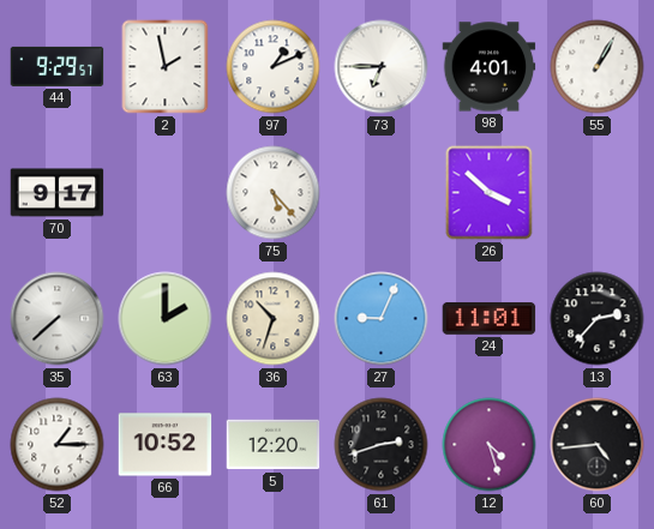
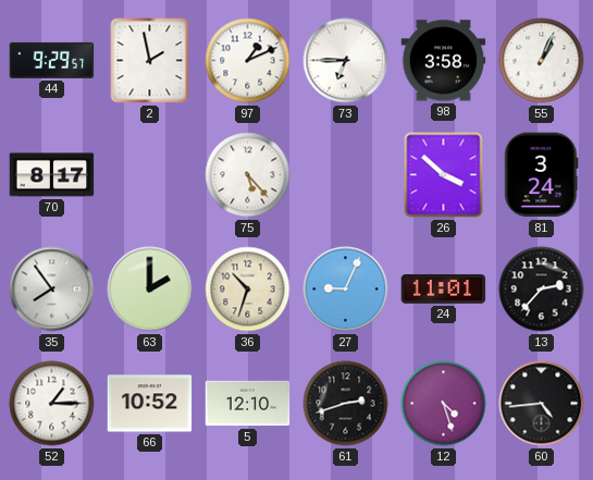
98: 4:01 -> 3:58 (444, 61)
55: 1:05 -> 1:04 (542, 61)
70: 9:17 -> 8:17 (52, 175)
81: none -> 3:24 (542, 175)
35: 7:38 -> 7:54 (52, 290)
5: 12:20 -> 12:10 (248, 404)
